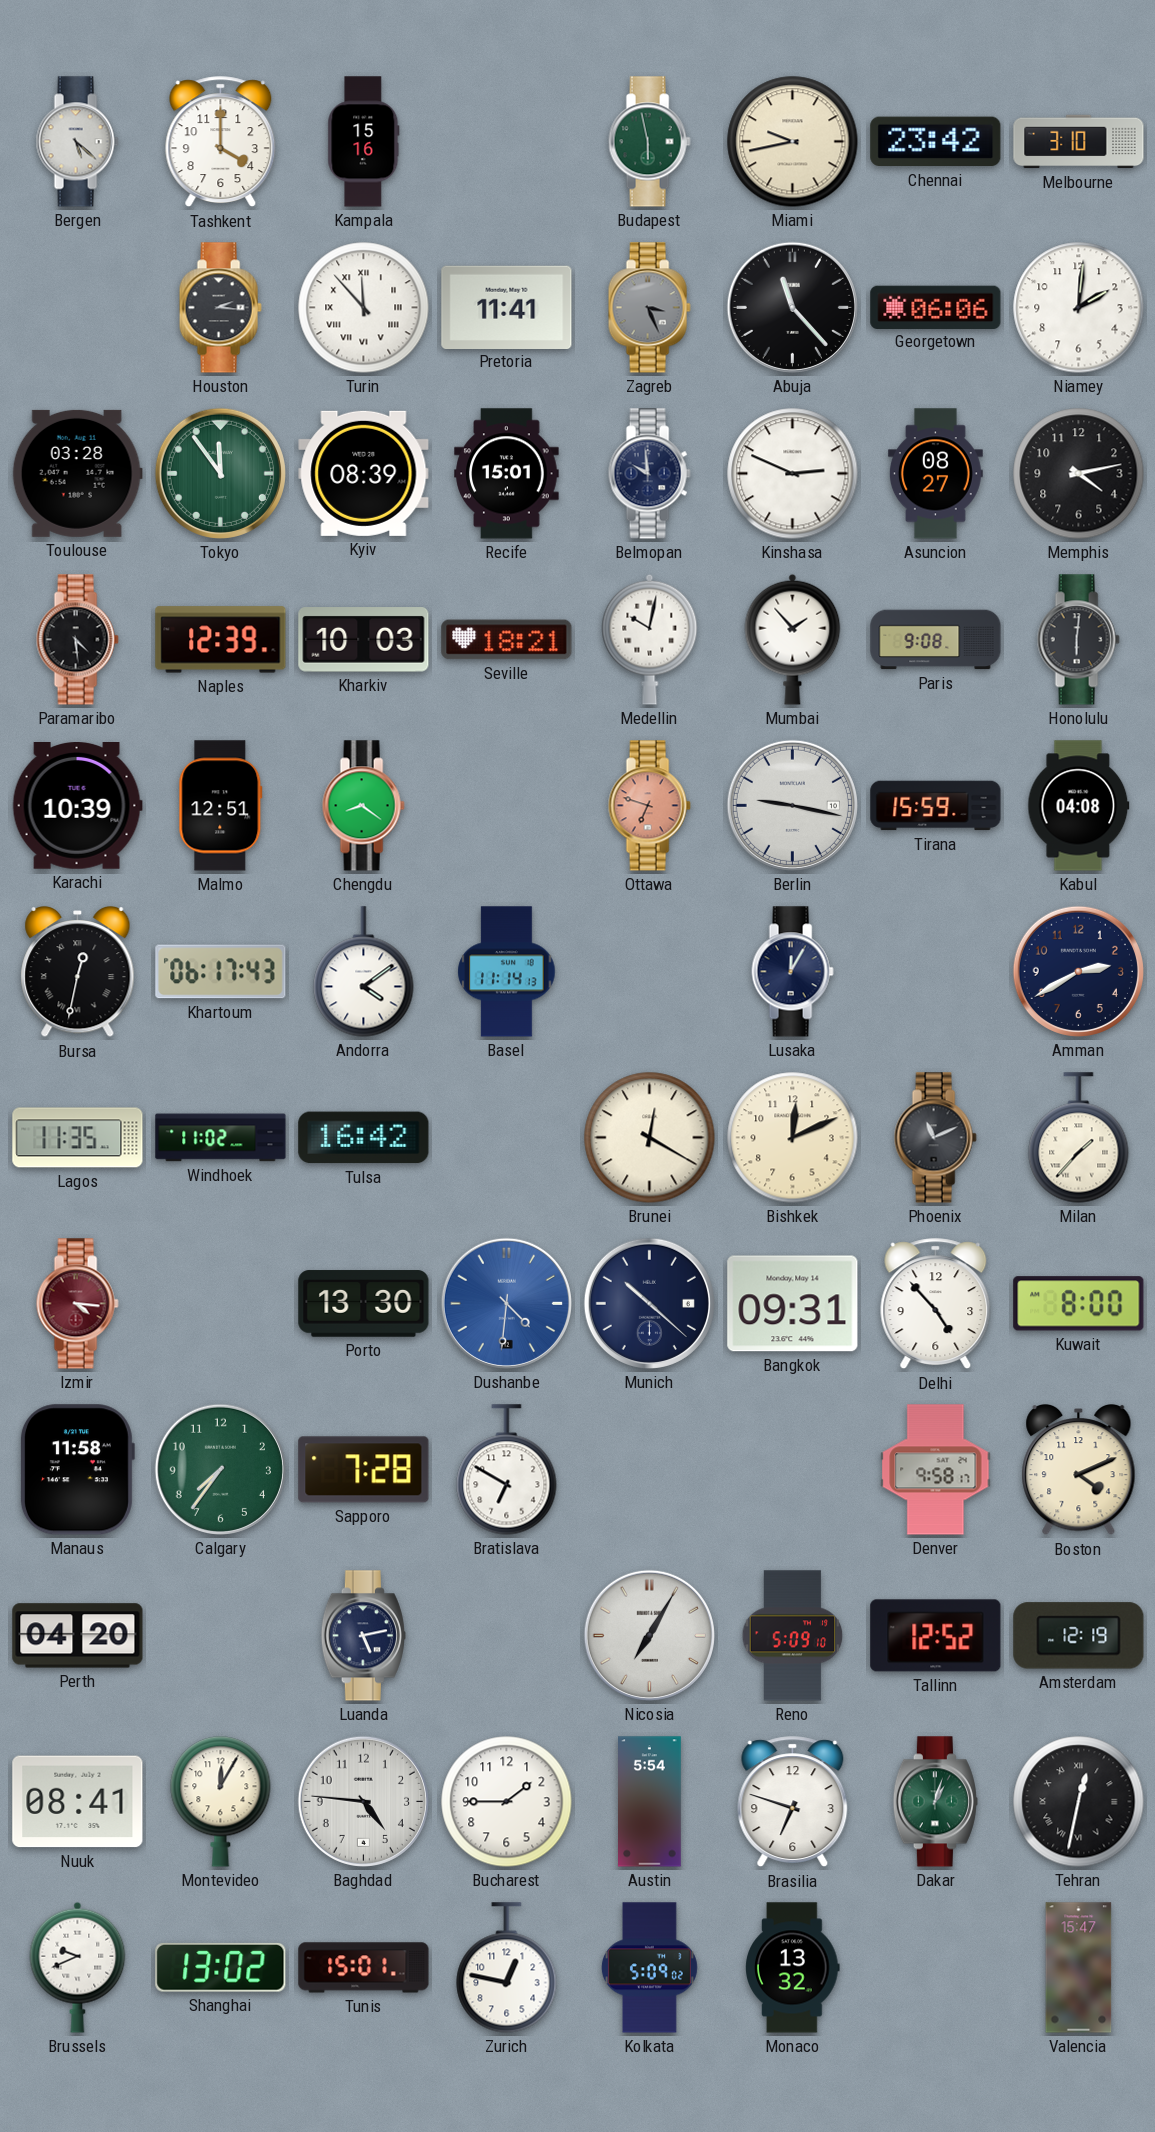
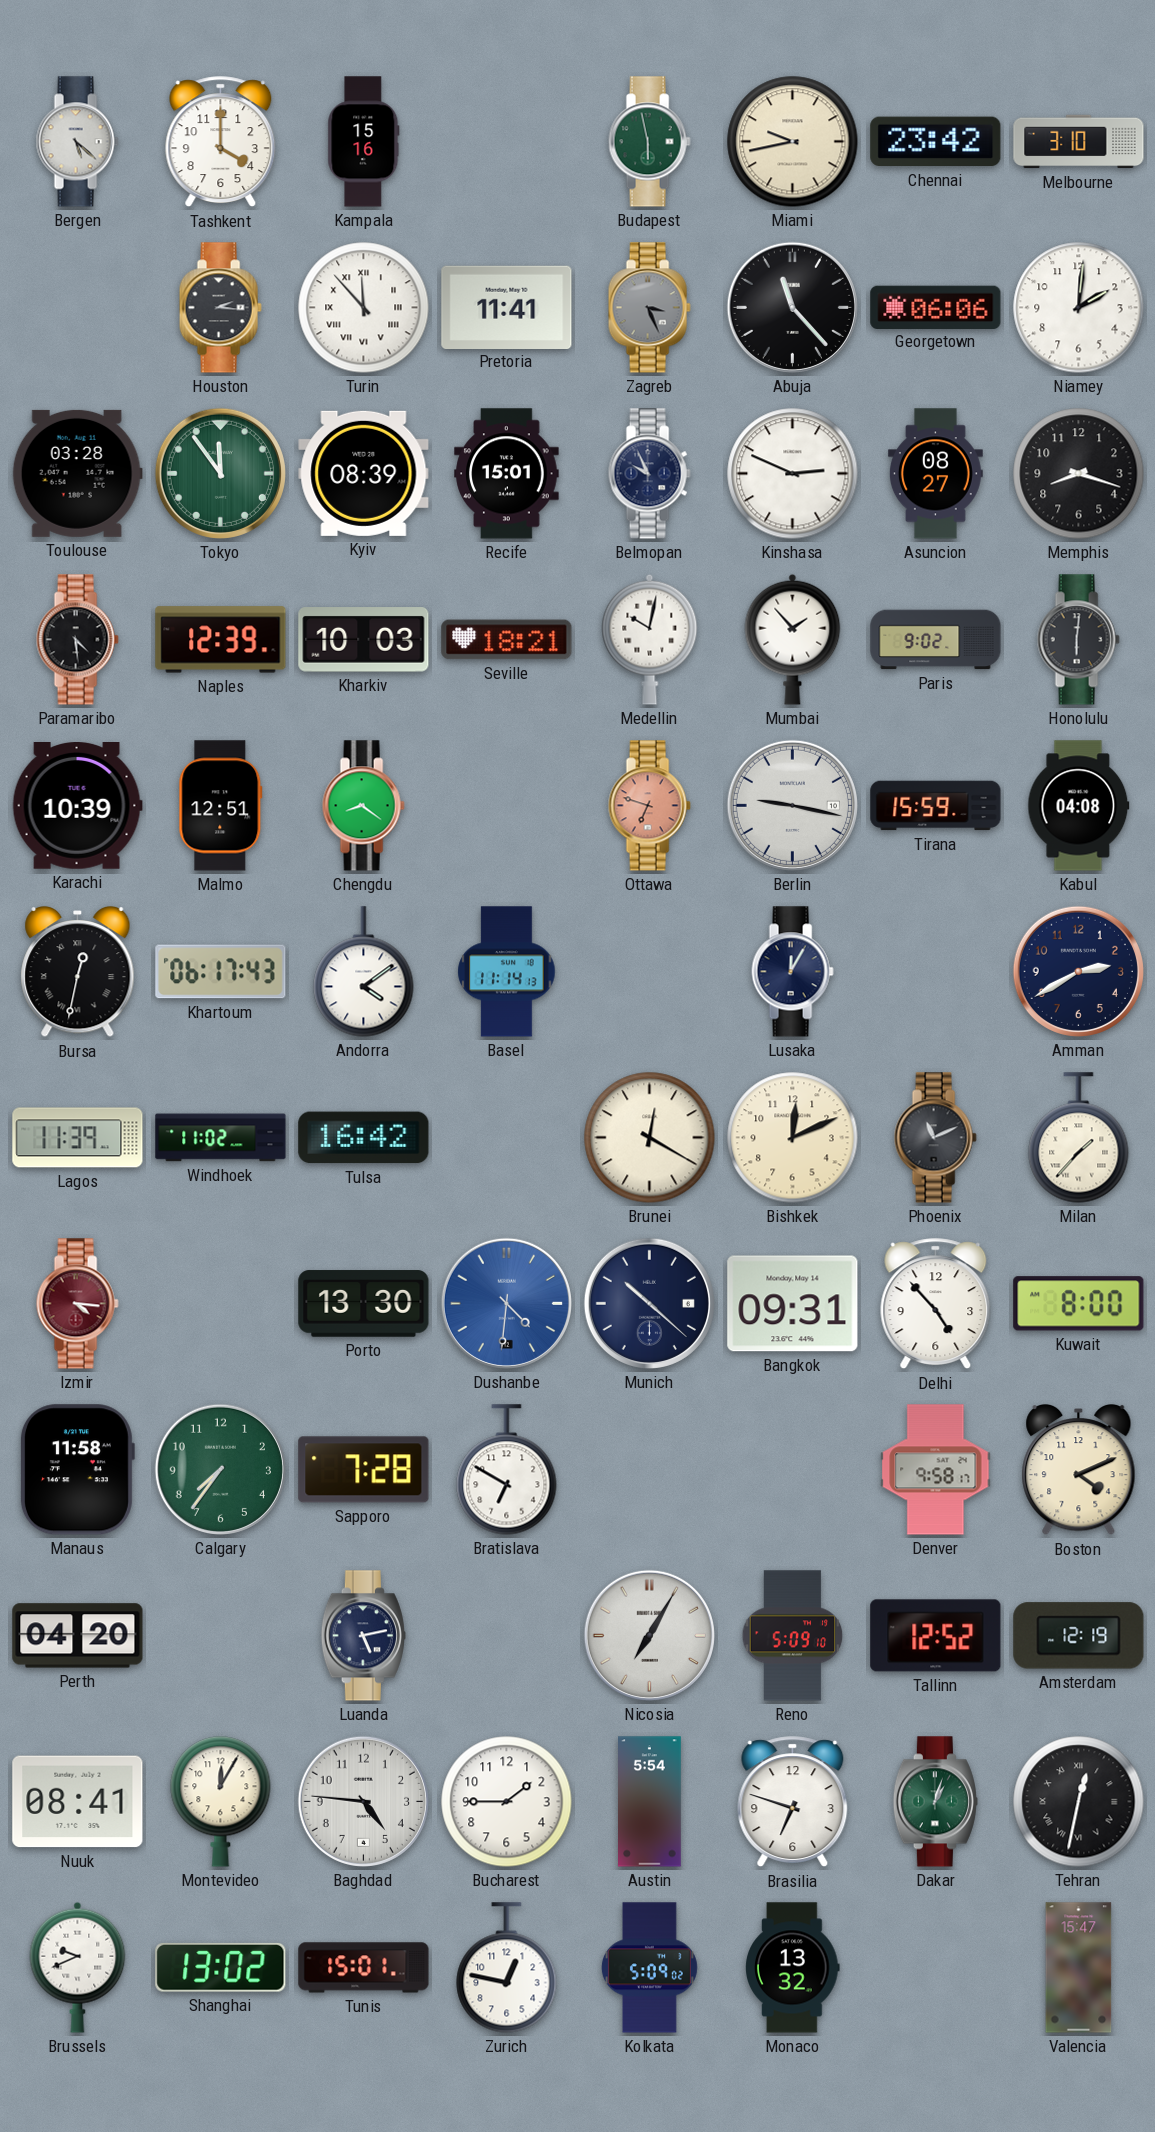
Belmopan: 9:59 -> 9:56 (649, 474)
Memphis: 4:13 -> 8:18 (1079, 474)
Paris: 9:08 -> 9:02 (936, 640)
Lagos: 11:35 -> 11:39 (78, 1138)
